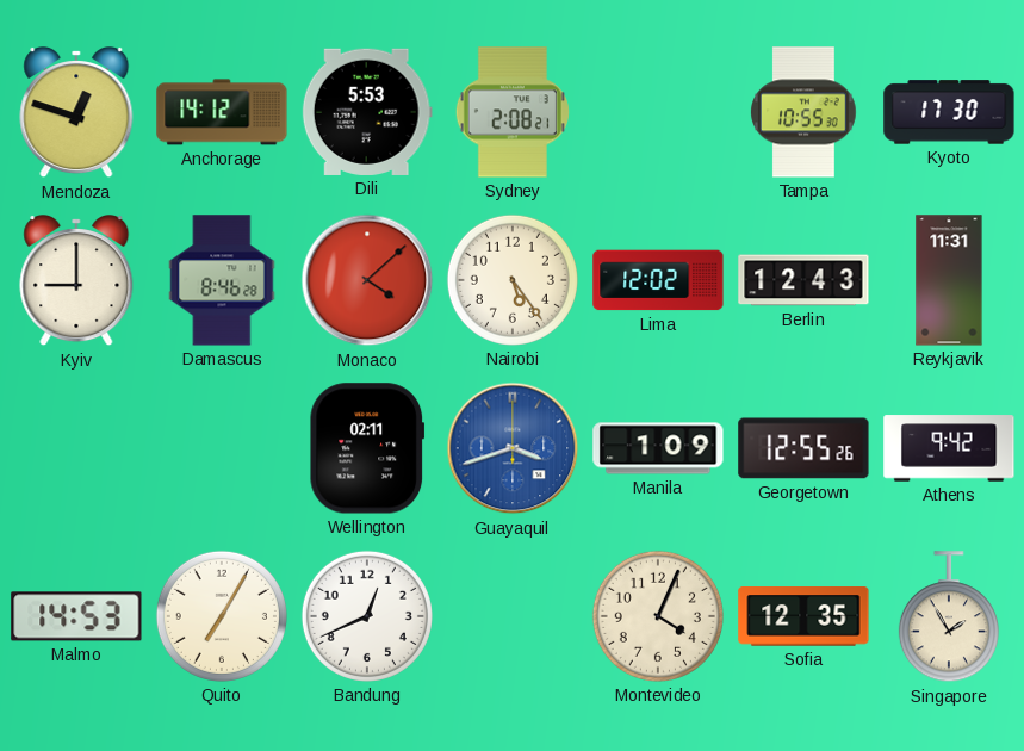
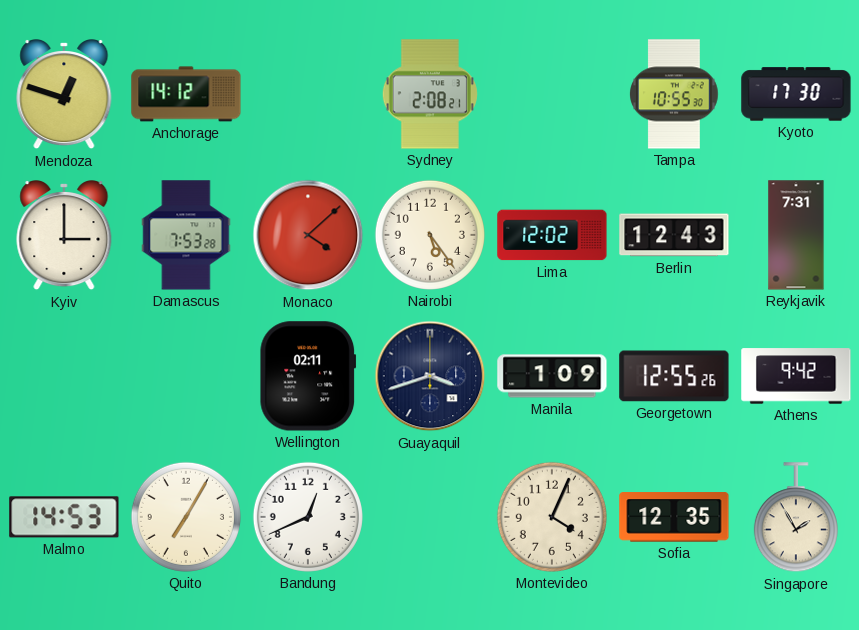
Dili: 5:53 -> none (367, 112)
Kyiv: 9:00 -> 3:00 (64, 236)
Damascus: 8:46 -> 7:53 (186, 235)
Reykjavik: 11:31 -> 7:31 (796, 235)
Guayaquil dial: blue -> navy (430, 376)
